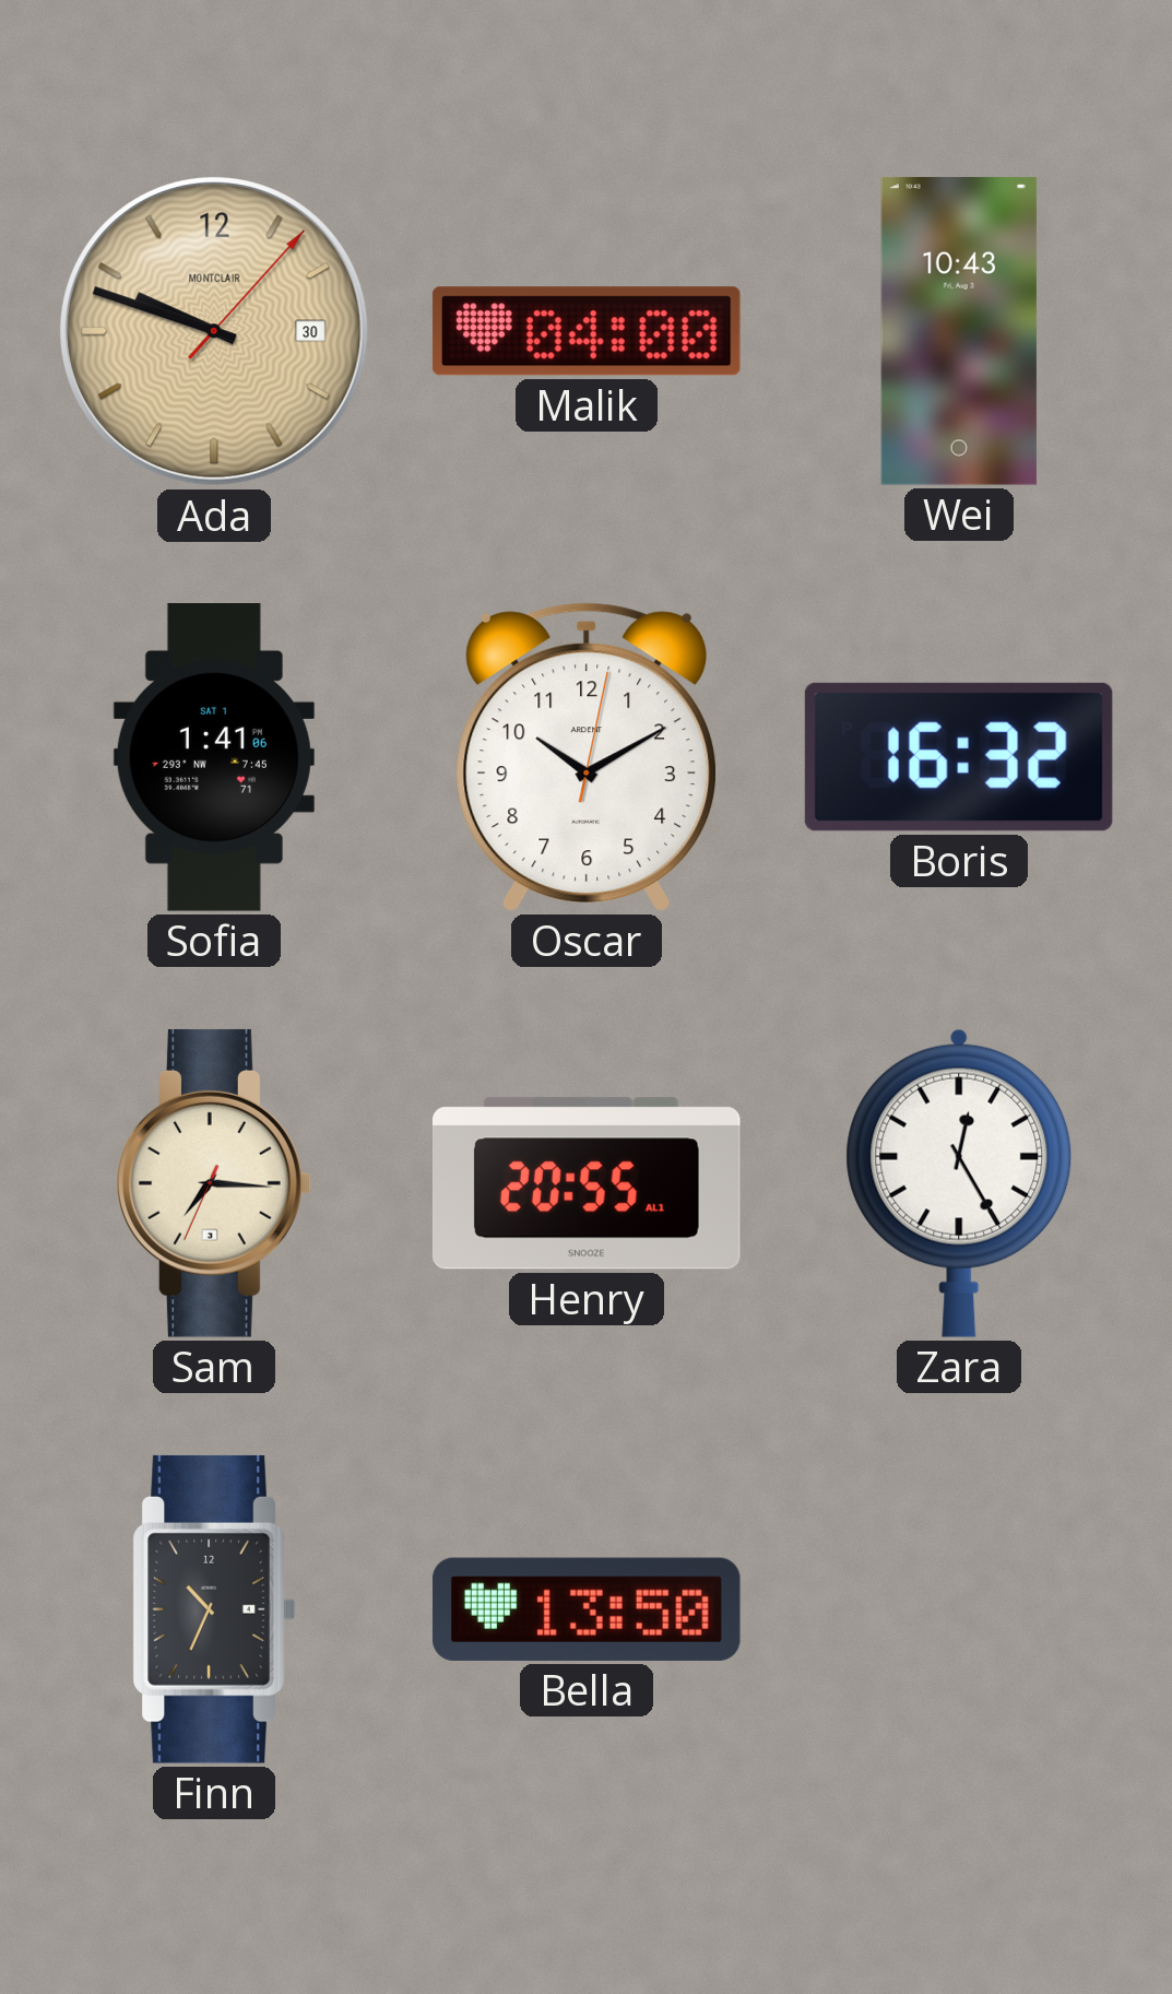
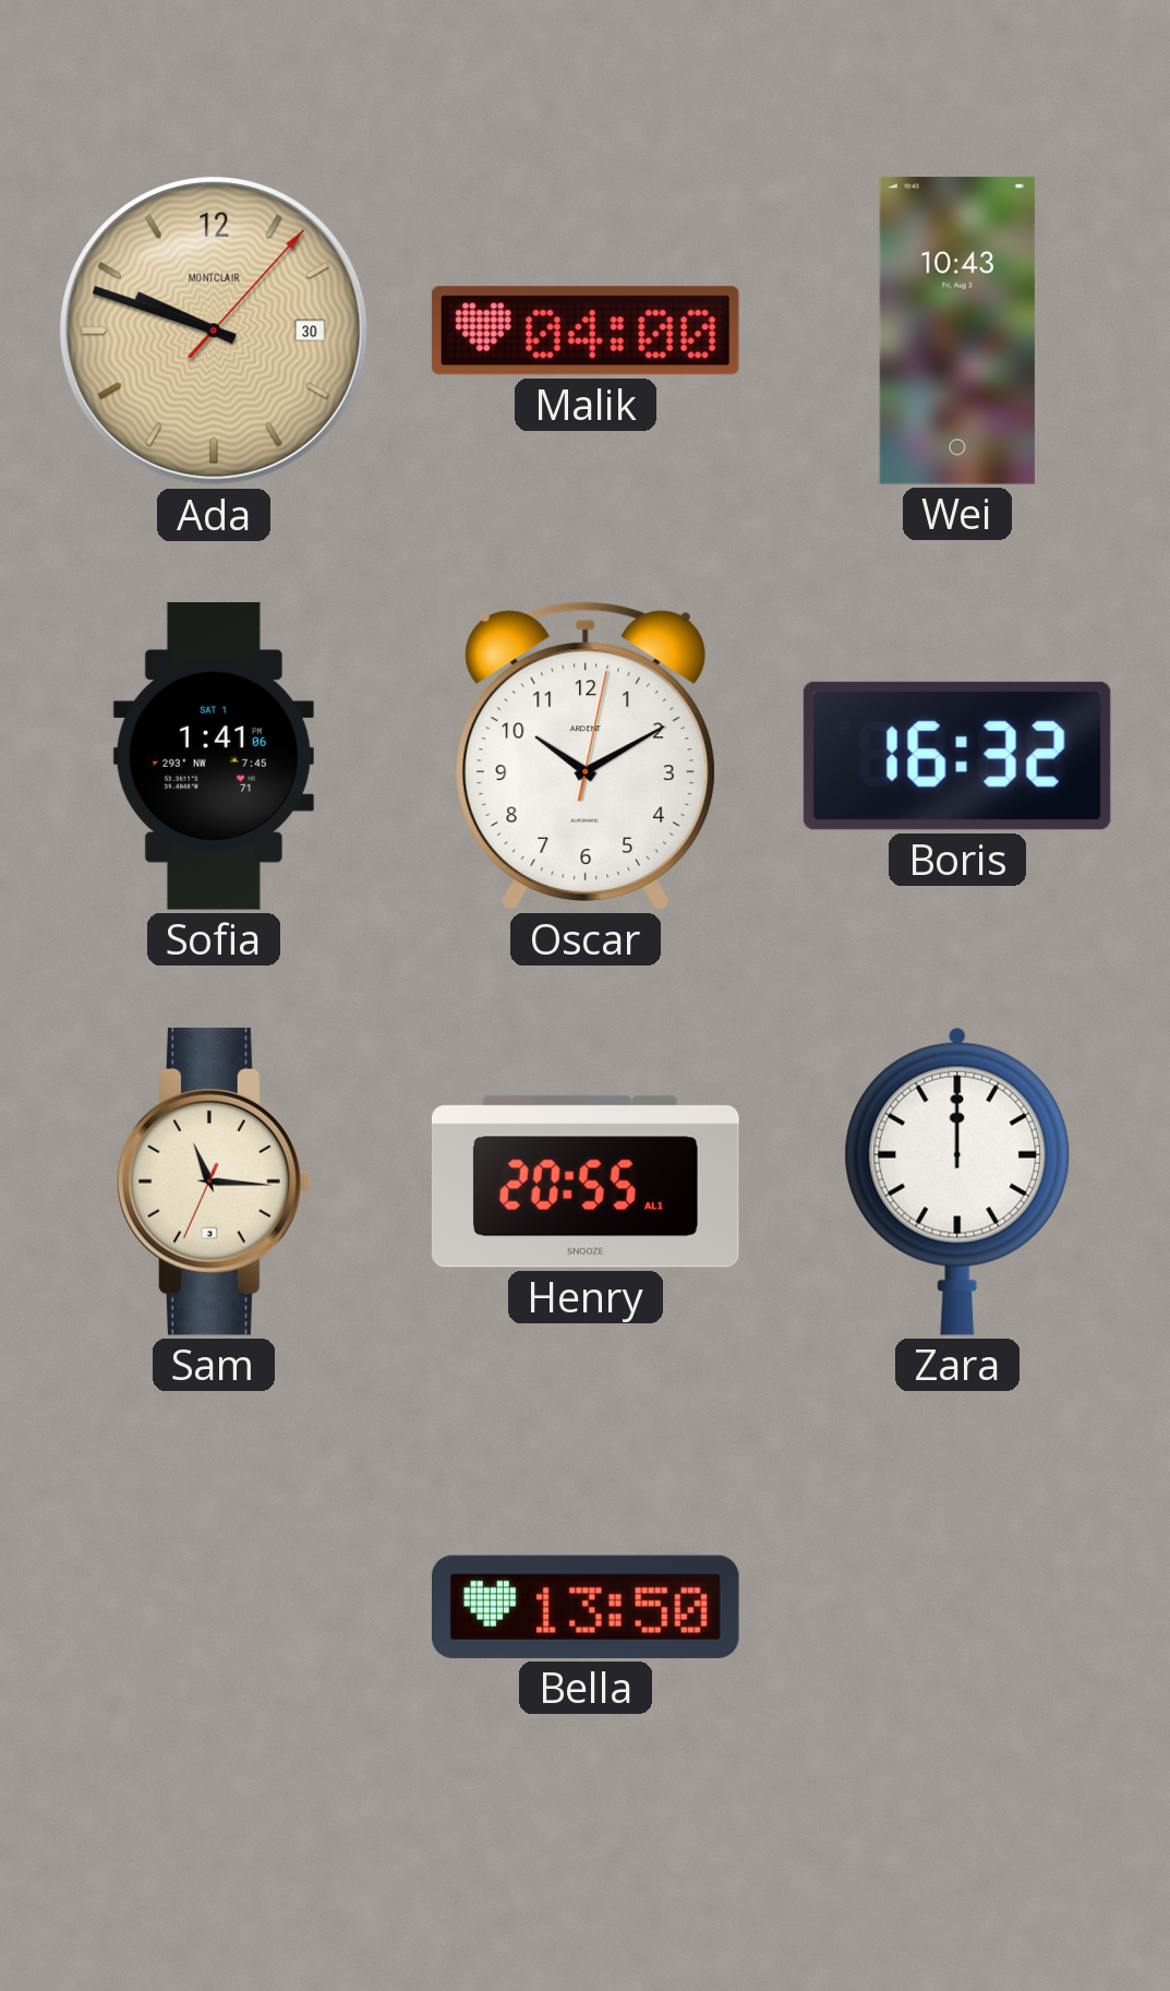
Sam: 7:15 -> 11:15 (215, 1182)
Zara: 12:25 -> 12:00 (957, 1182)
Finn: 10:34 -> none (214, 1609)
